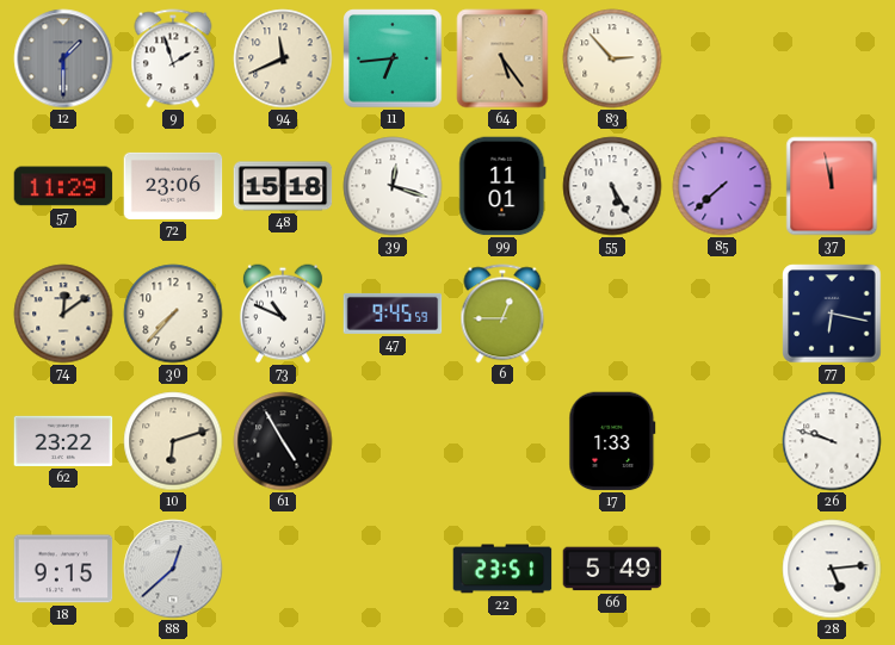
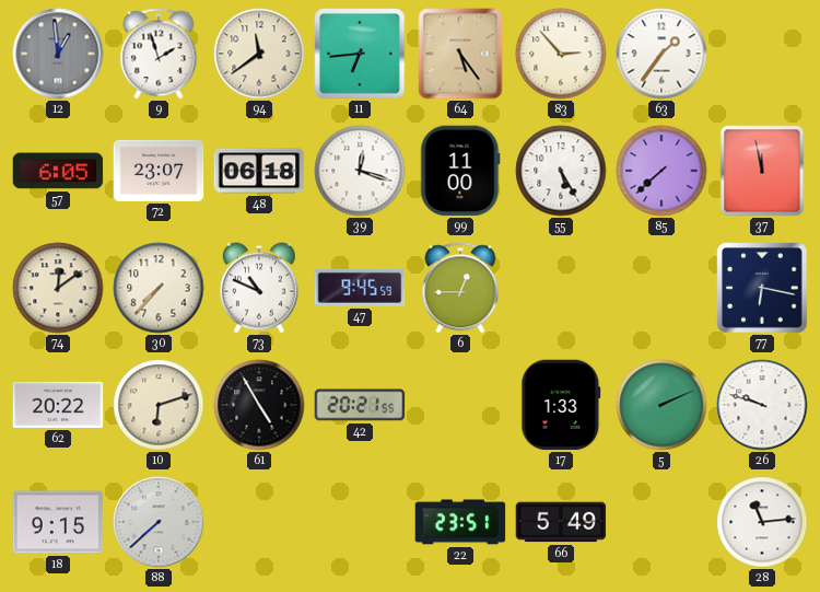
12: 1:30 -> 12:59 (58, 54)
94: 11:41 -> 11:39 (259, 54)
63: none -> 1:36 (661, 54)
57: 11:29 -> 6:05 (58, 171)
72: 23:06 -> 23:07 (159, 171)
48: 15:18 -> 06:18 (259, 171)
99: 11:01 -> 11:00 (460, 171)
62: 23:22 -> 20:22 (58, 405)
42: none -> 20:21 (360, 405)
5: none -> 2:11 (661, 405)
88: 12:38 -> 7:38 (159, 522)
28: 5:14 -> 11:14 (762, 522)
